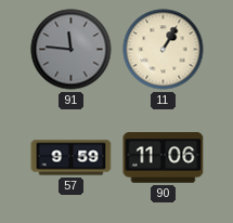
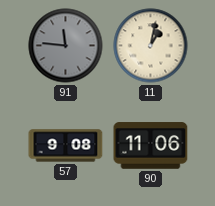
11: 1:05 -> 1:02 (151, 46)
57: 9:59 -> 9:08 (66, 146)
